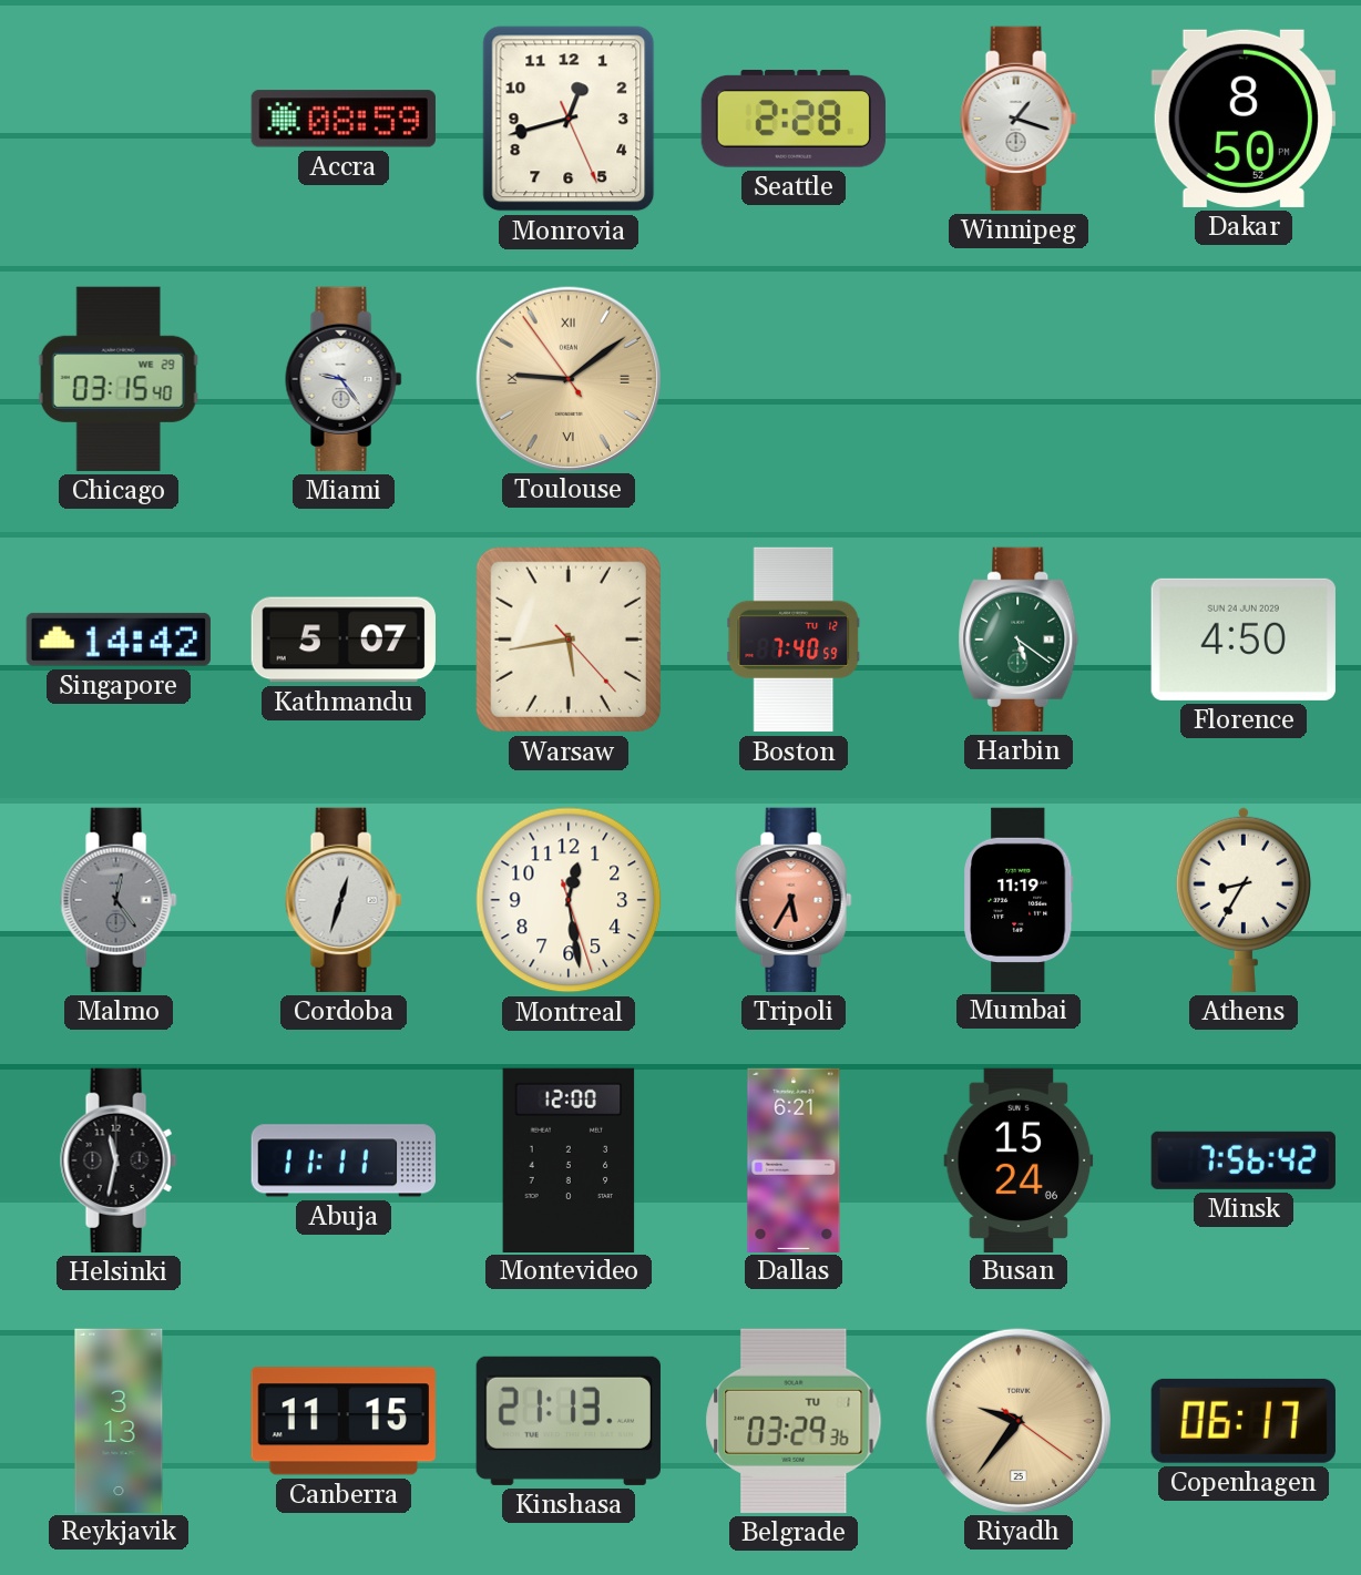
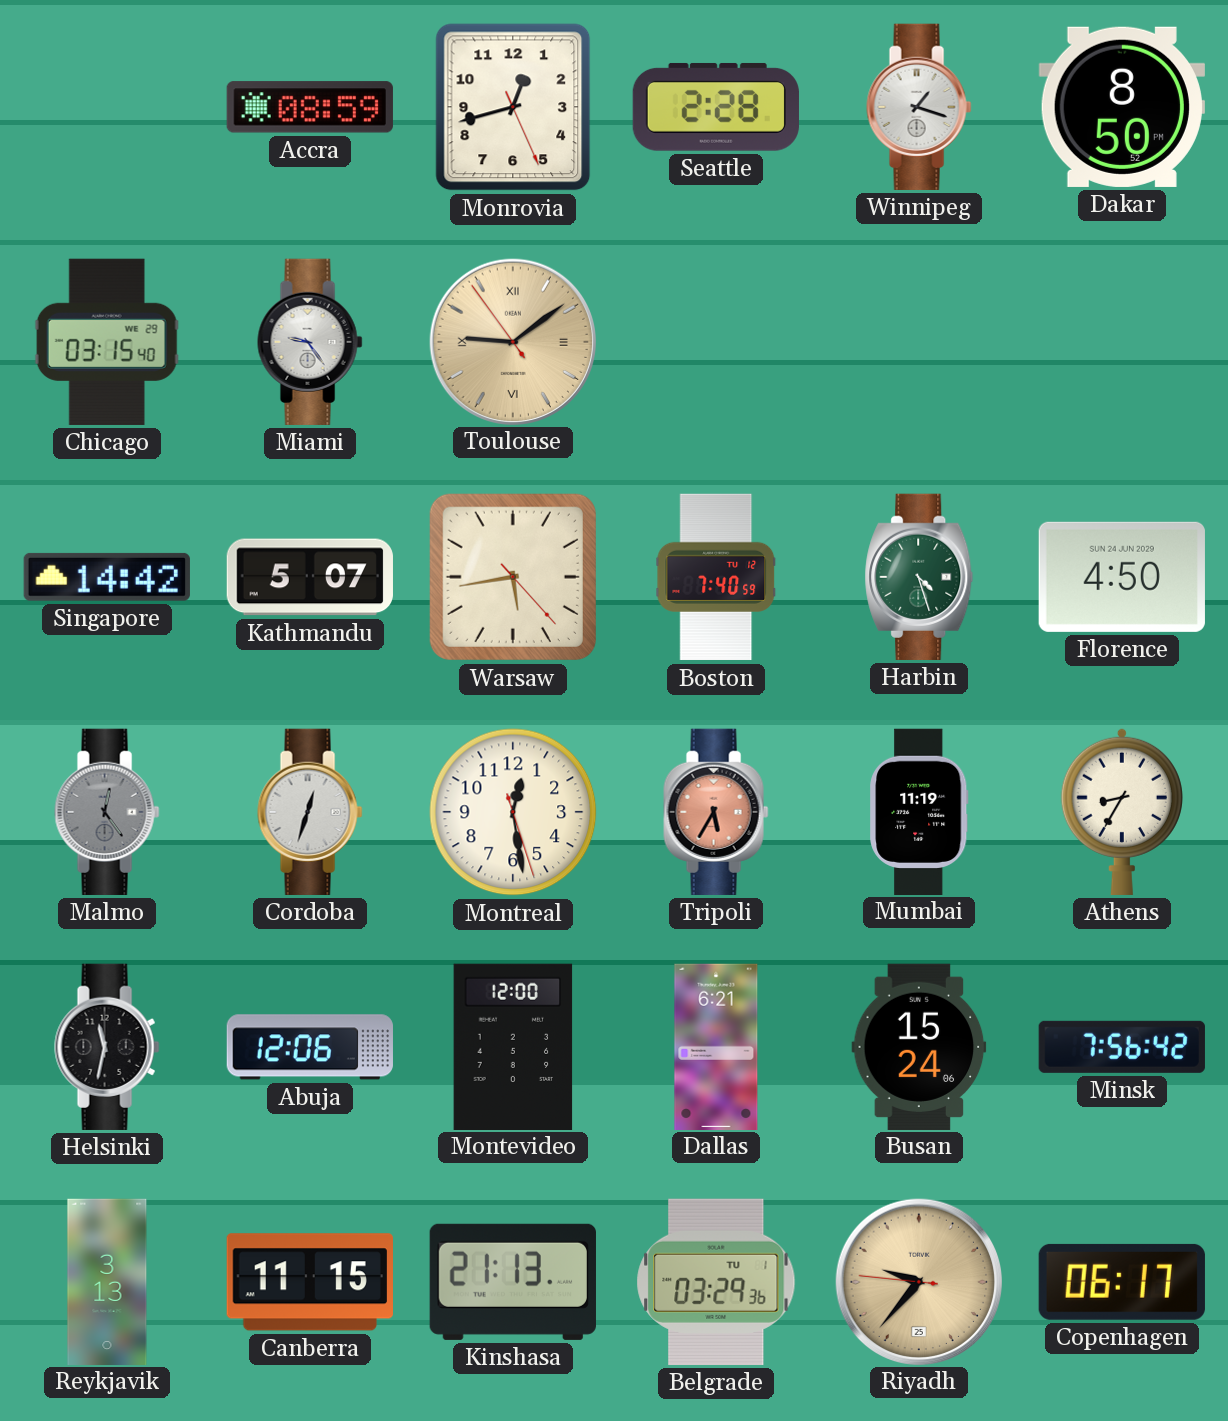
Harbin: 5:21 -> 4:27 (919, 577)
Abuja: 11:11 -> 12:06 (310, 1047)
Riyadh: 9:36:21 -> 9:36:46 (918, 1281)
